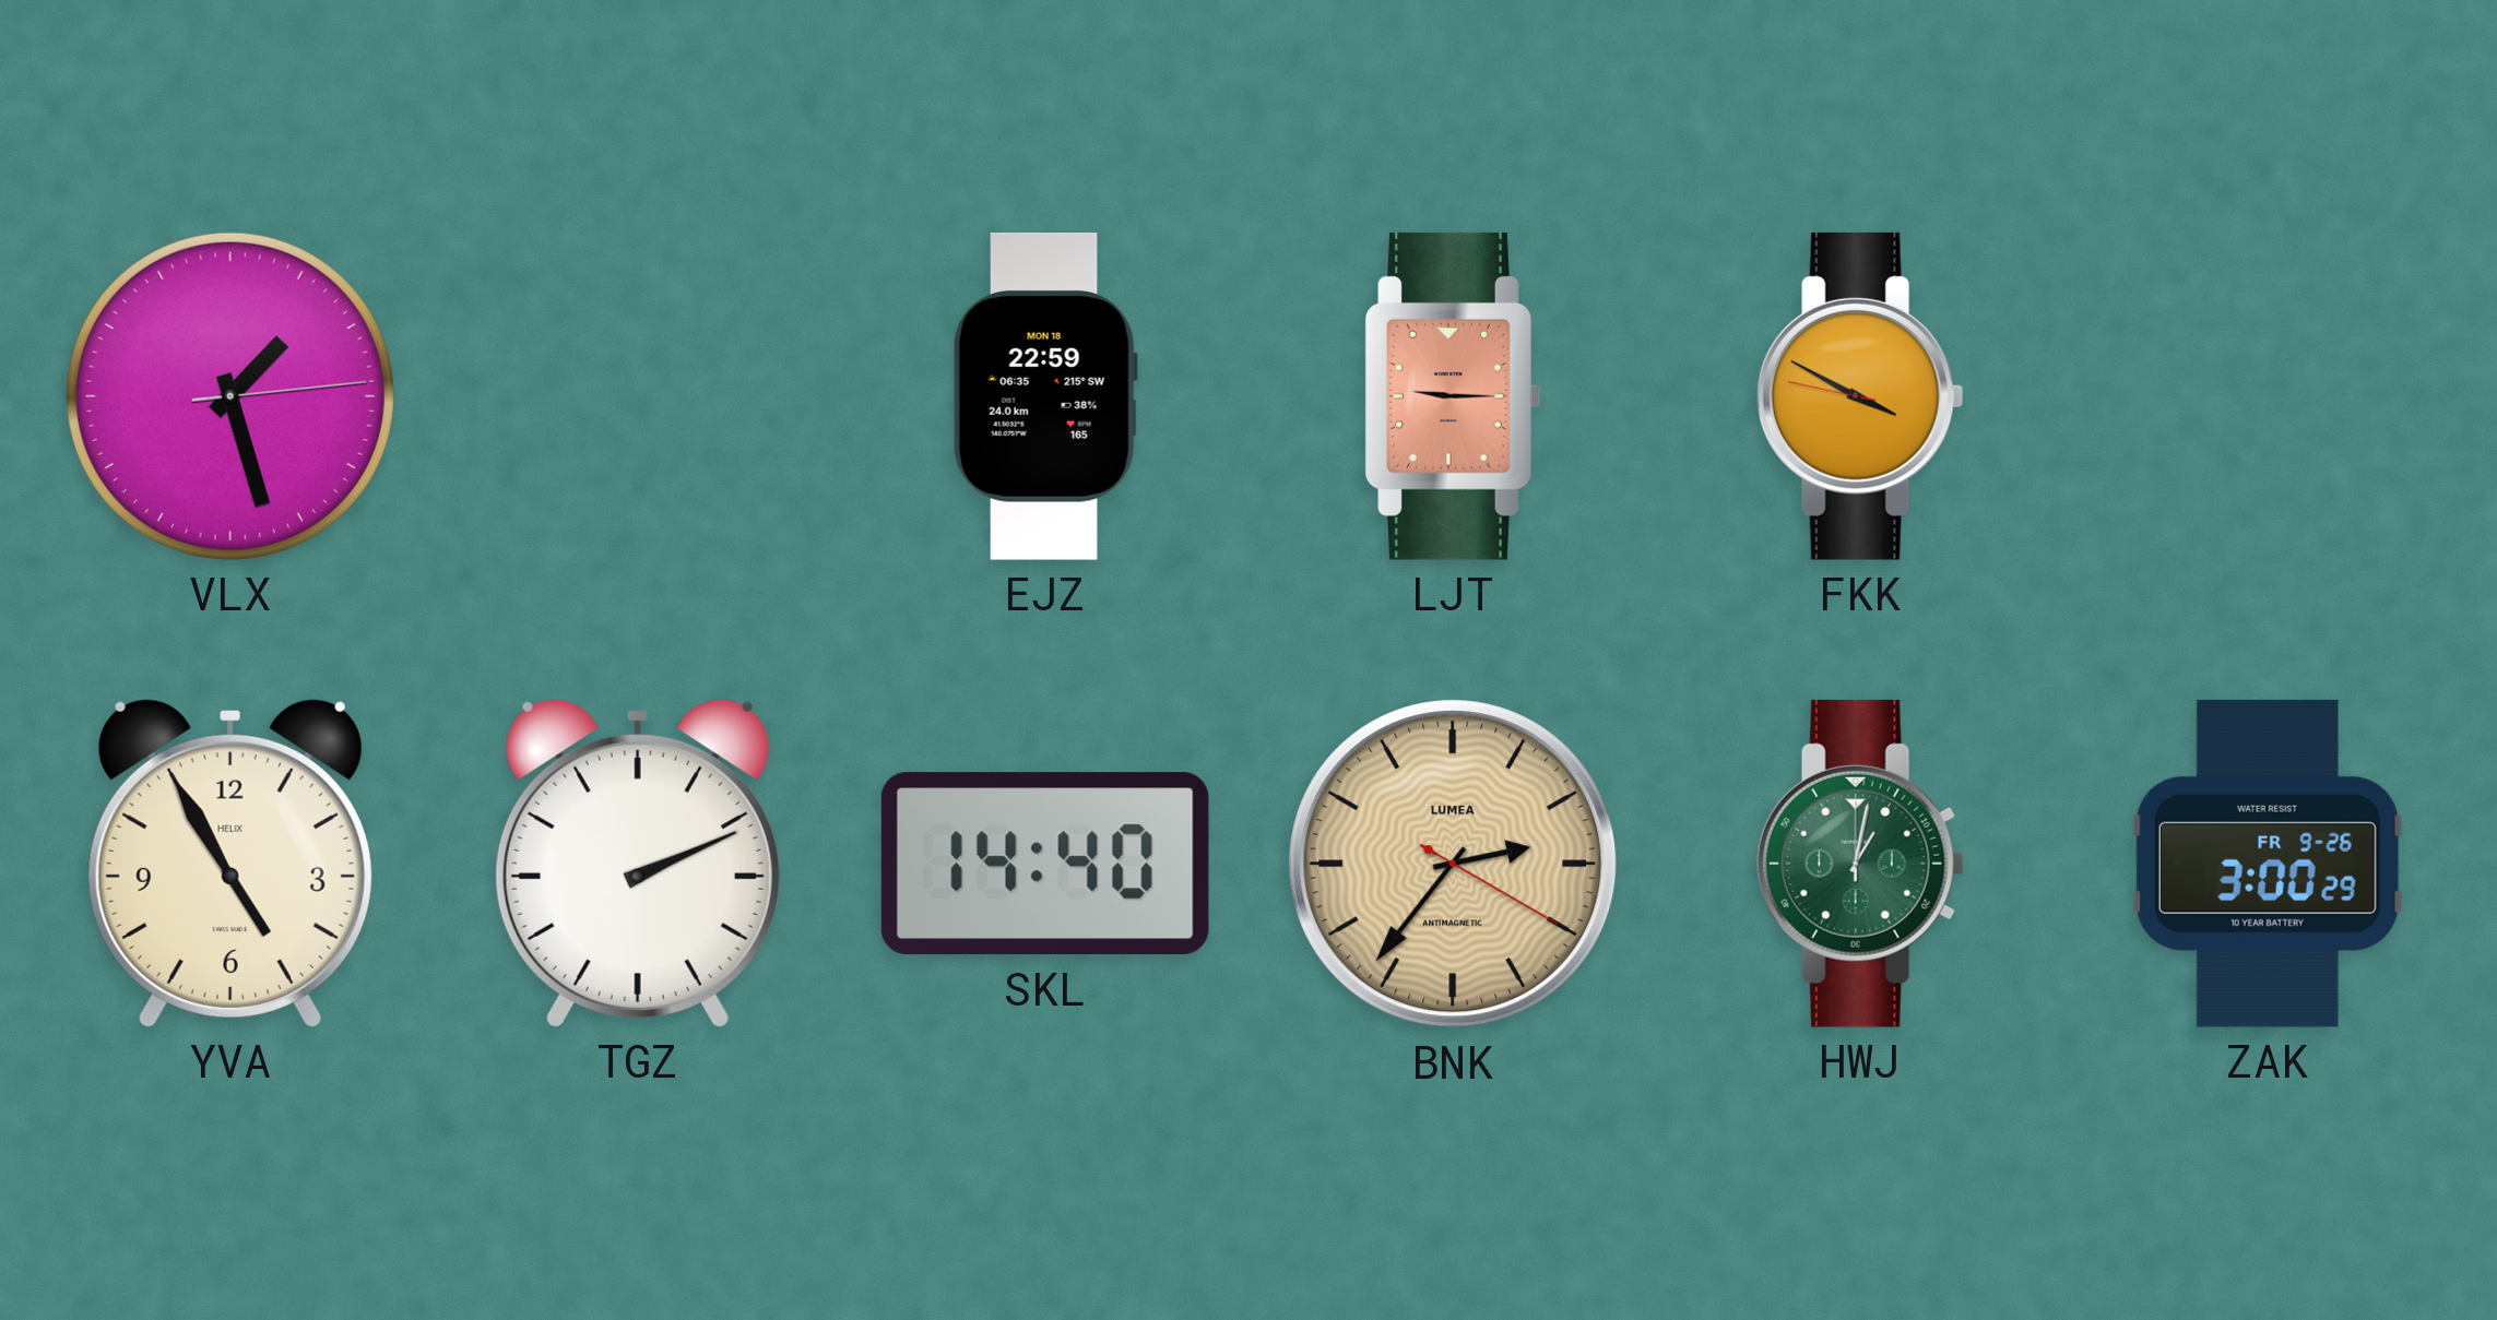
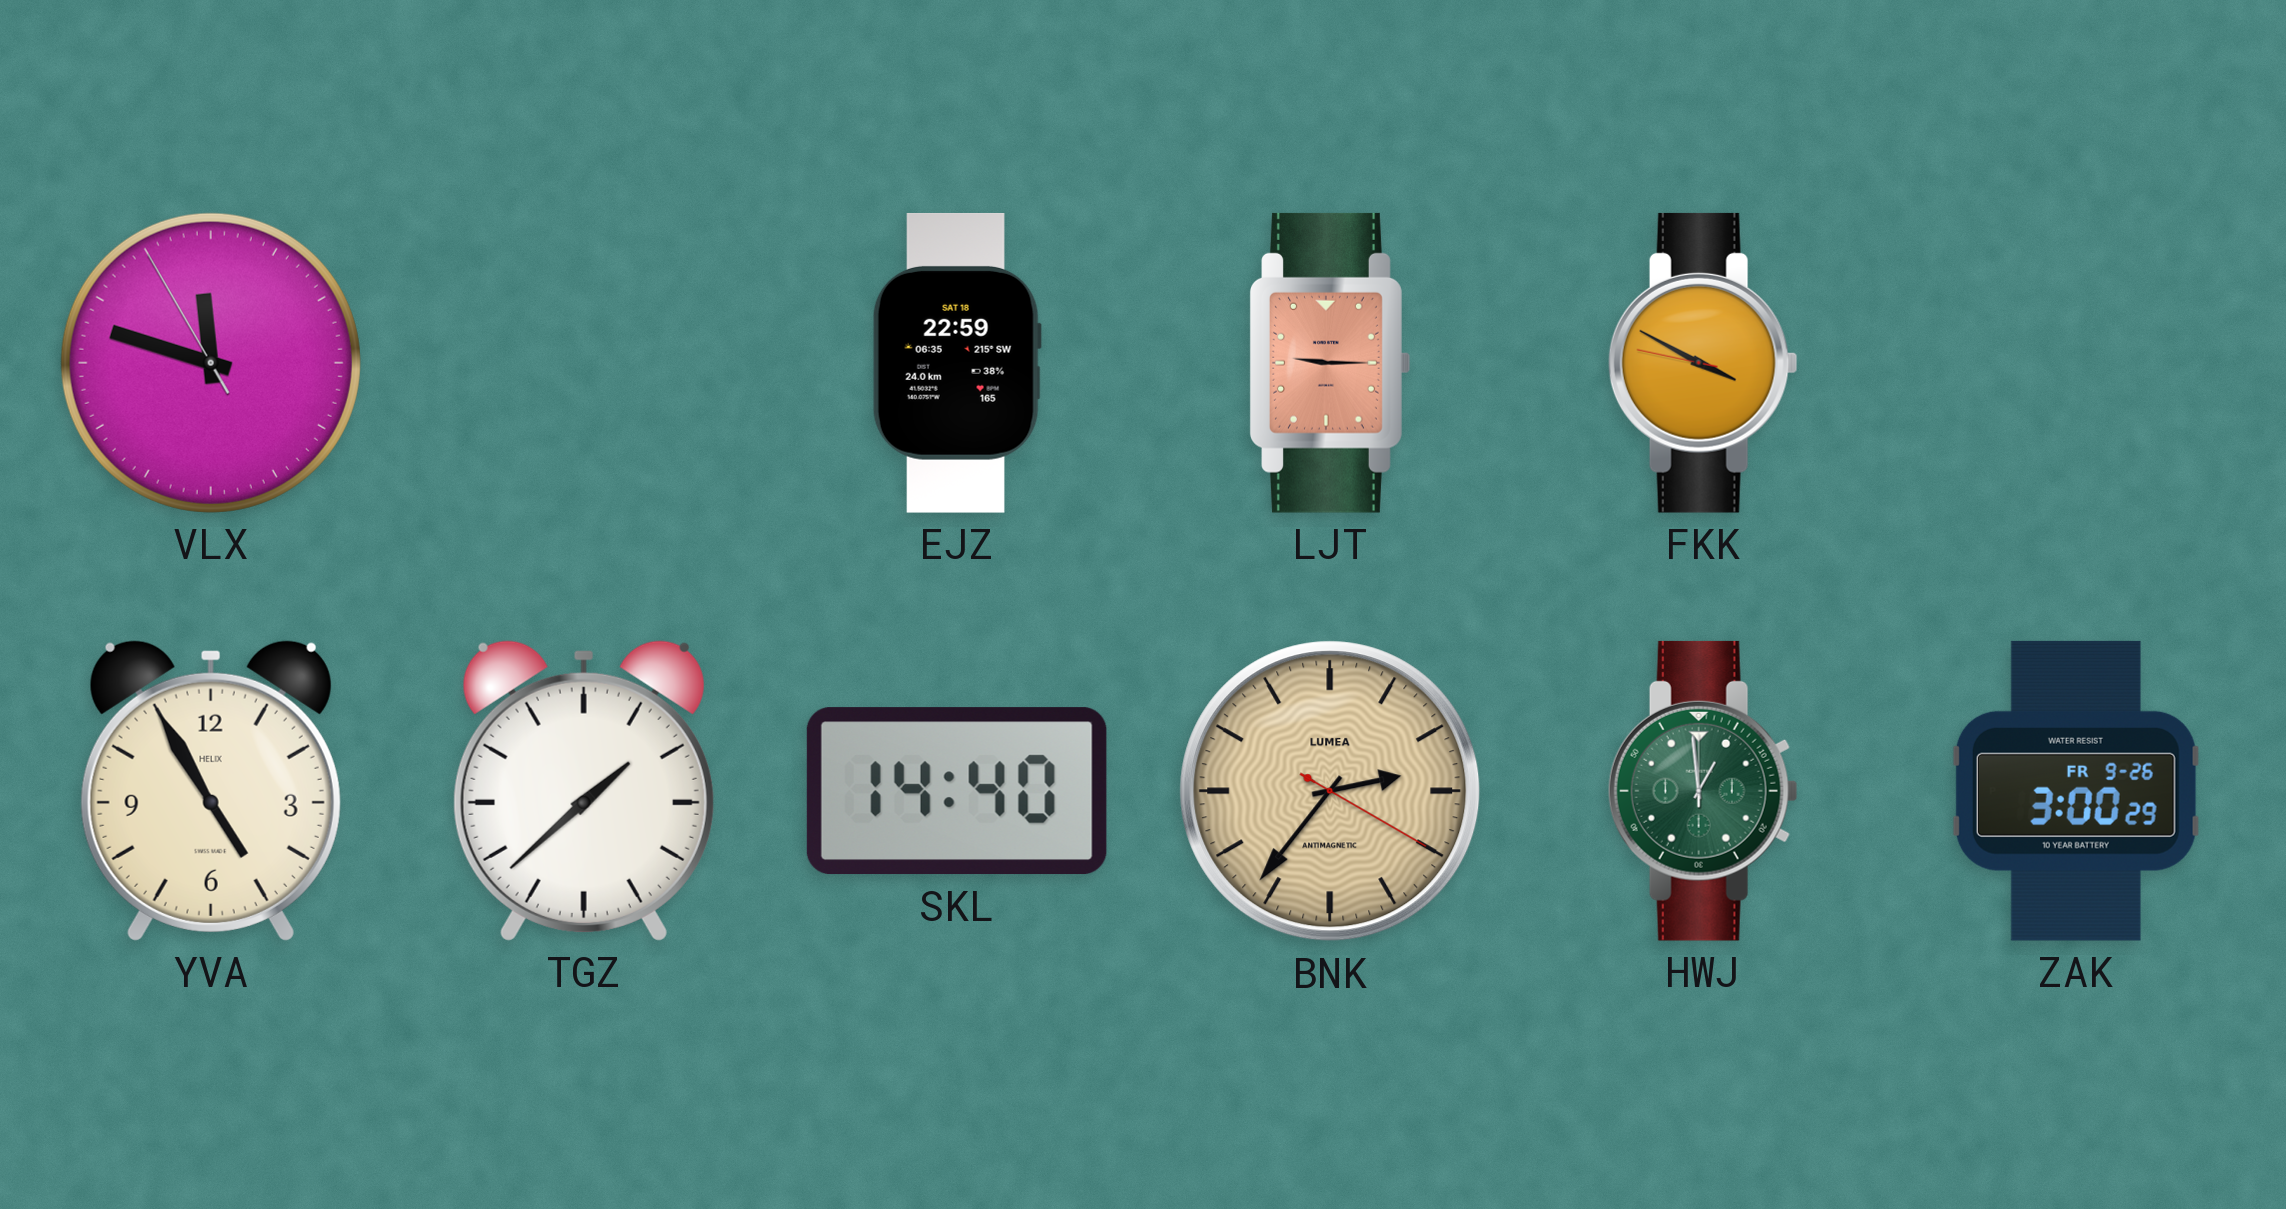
VLX: 1:27 -> 11:47 (211, 363)
EJZ date: MON 18 -> SAT 18 (957, 363)
TGZ: 2:11 -> 1:38 (584, 791)
HWJ: 1:02 -> 12:59 (1703, 791)
